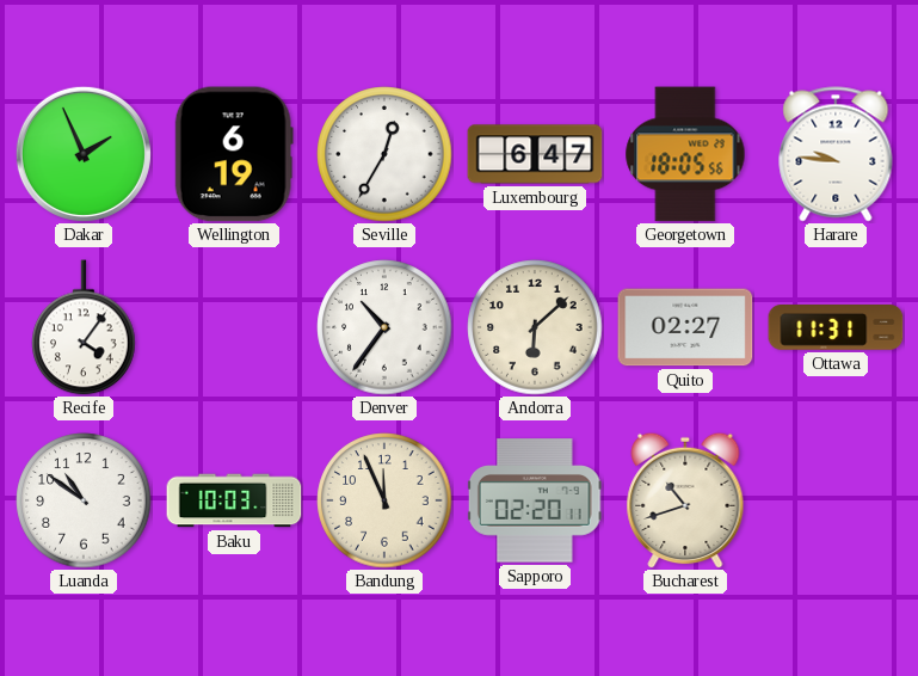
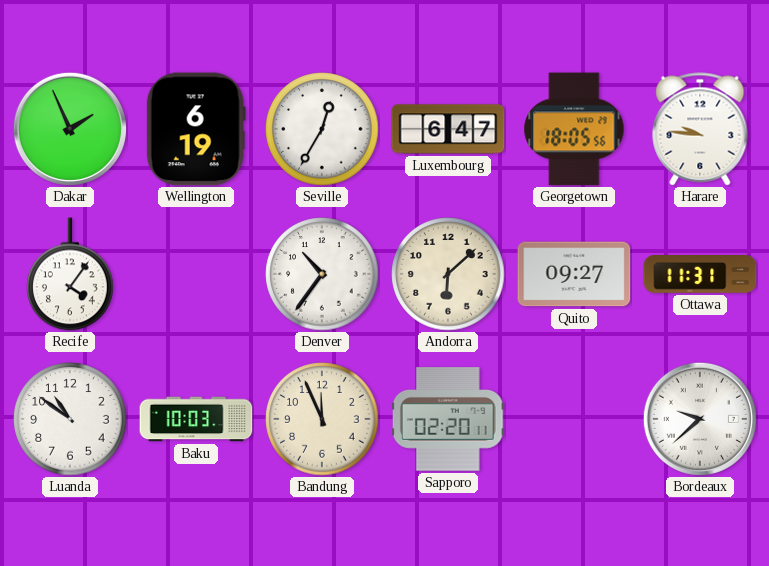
Quito: 02:27 -> 09:27 (574, 274)
Bucharest: 10:42 -> none (685, 500)
Bordeaux: none -> 9:38 (700, 419)
